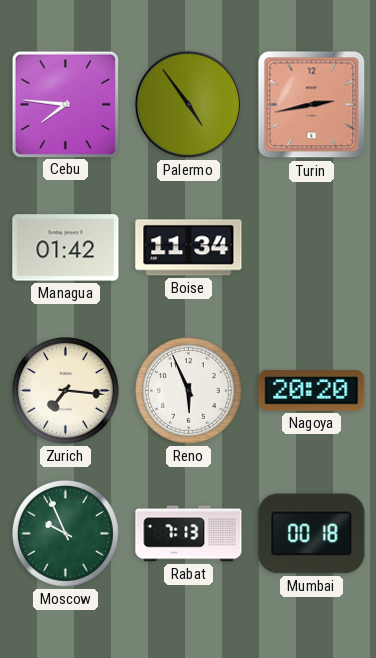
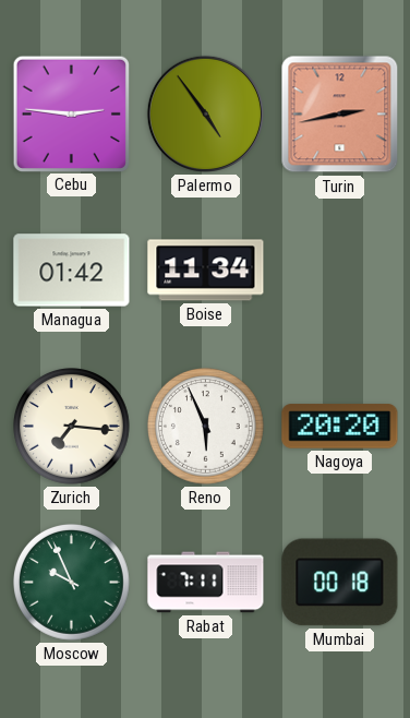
Cebu: 7:46 -> 2:46 (71, 113)
Rabat: 7:13 -> 7:11 (206, 583)
